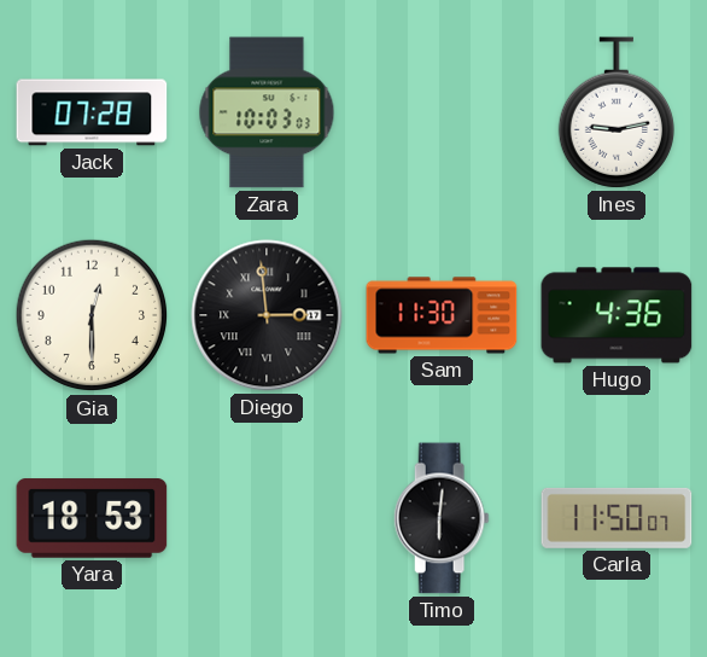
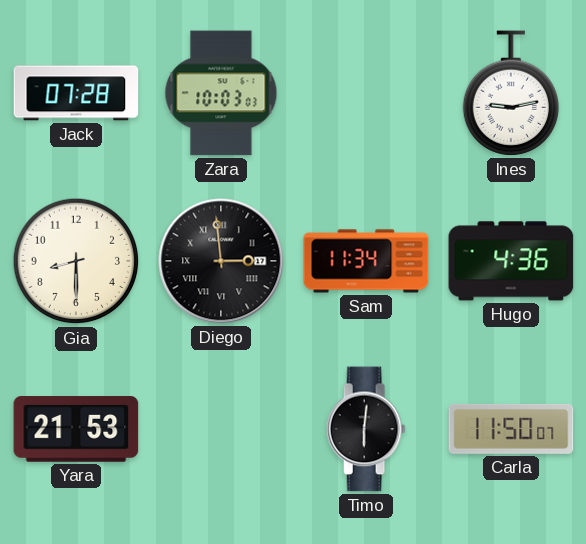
Gia: 12:30 -> 8:30 (76, 261)
Sam: 11:30 -> 11:34 (366, 261)
Yara: 18:53 -> 21:53 (76, 429)
